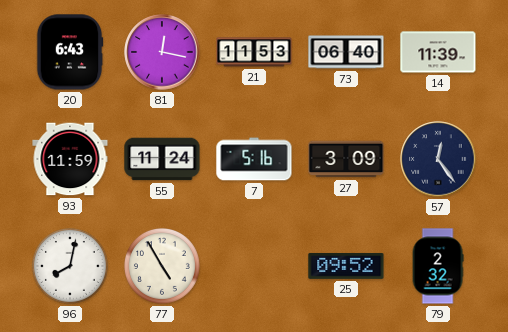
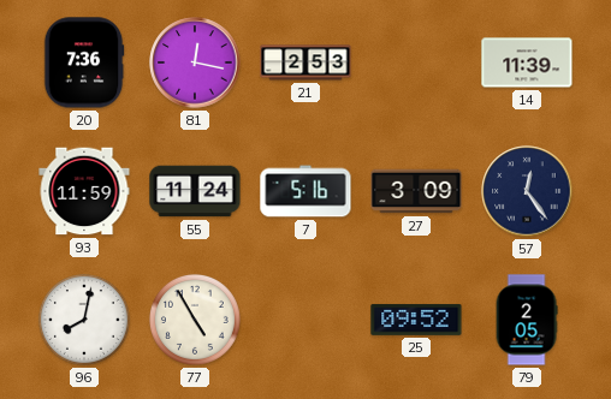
20: 6:43 -> 7:36 (84, 62)
21: 11:53 -> 2:53 (305, 62)
73: 06:40 -> none (346, 52)
79: 2:32 -> 2:05 (527, 320)
